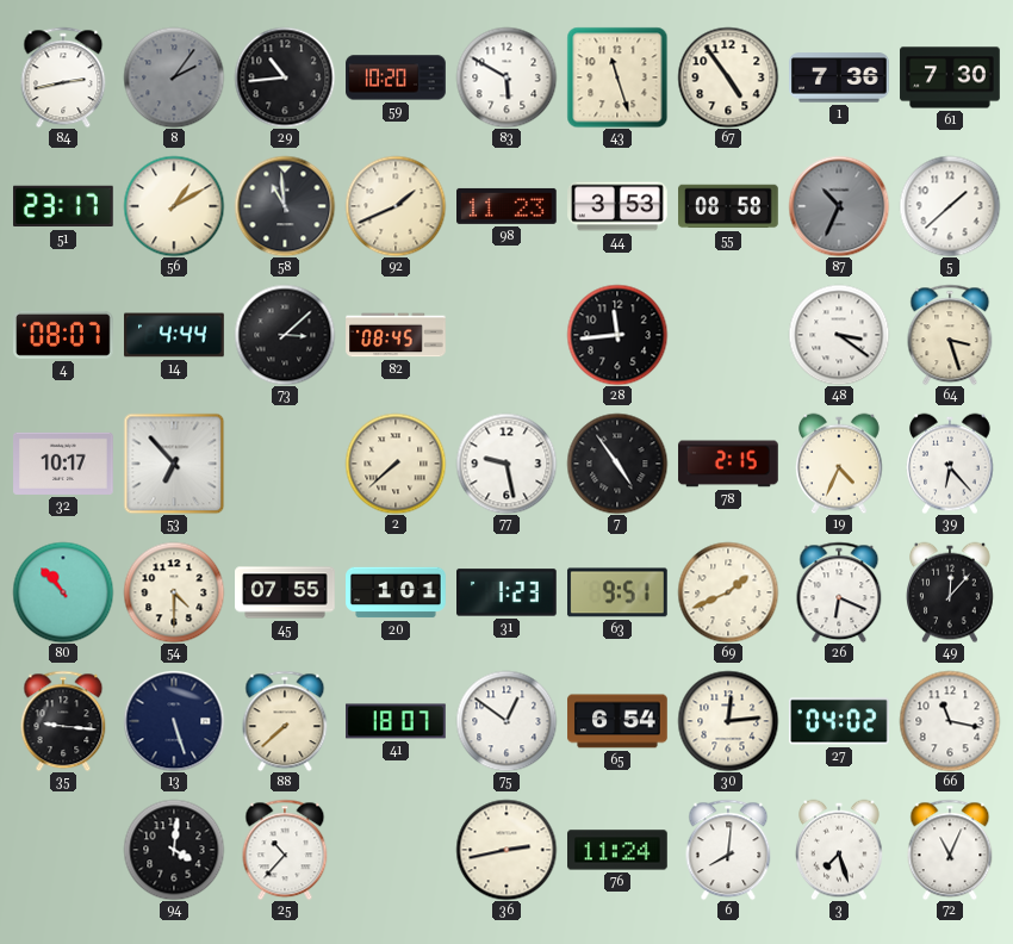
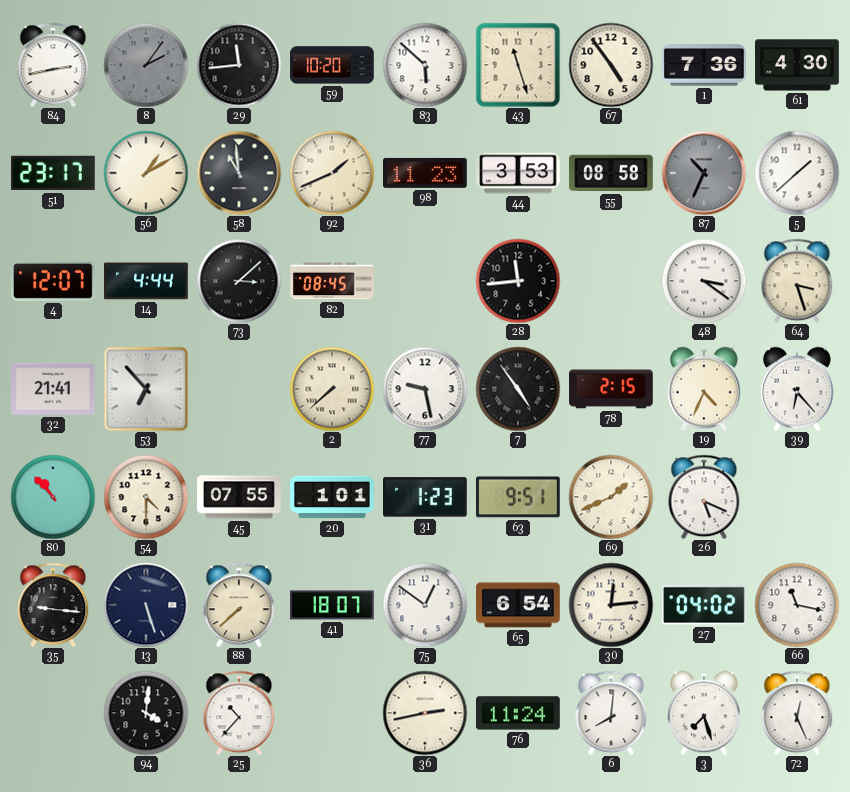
29: 10:44 -> 11:44 (239, 65)
83: 5:50 -> 5:52 (425, 65)
61: 7:30 -> 4:30 (797, 65)
4: 08:07 -> 12:07 (54, 281)
32: 10:17 -> 21:41 (53, 389)
26: 6:19 -> 5:19 (704, 497)
49: 12:07 -> none (951, 592)
72: 11:04 -> 12:26 (797, 713)
